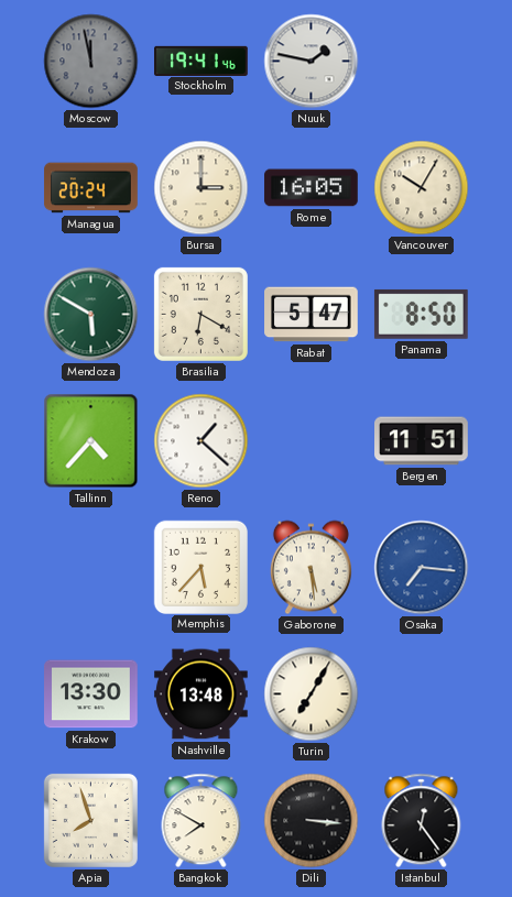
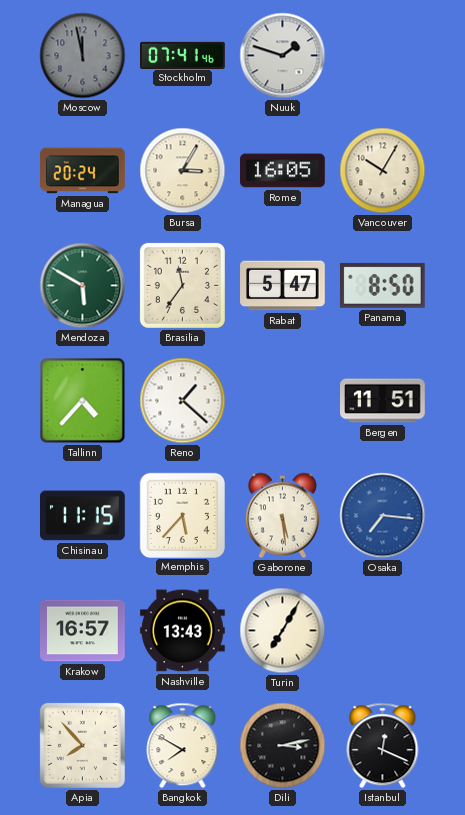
Stockholm: 19:41 -> 07:41 (183, 55)
Nuuk: 1:47 -> 1:48 (283, 56)
Bursa: 3:00 -> 3:05 (183, 171)
Brasilia: 6:20 -> 11:36 (182, 285)
Chisinau: none -> 11:15 (83, 516)
Krakow: 13:30 -> 16:57 (83, 631)
Nashville: 13:48 -> 13:43 (183, 631)
Apia: 7:57 -> 7:53 (82, 745)
Dili: 3:16 -> 3:13 (283, 746)
Istanbul: 12:24 -> 12:19 (383, 746)
